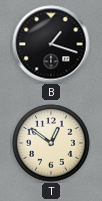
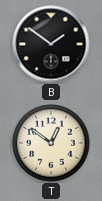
B: 1:18 -> 1:51 (51, 44)
